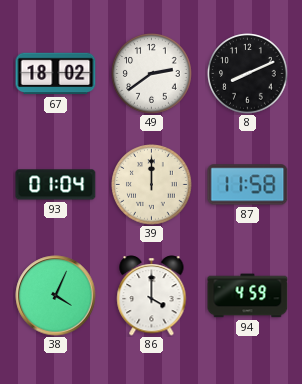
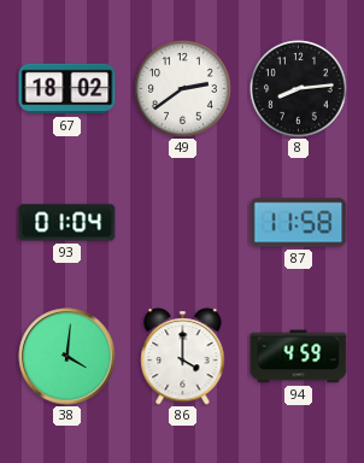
8: 8:11 -> 8:14 (299, 89)
39: 12:00 -> none (152, 185)
38: 4:04 -> 4:01 (67, 357)
